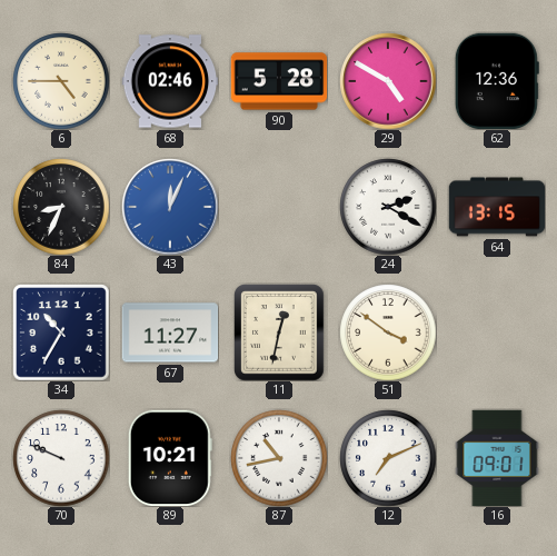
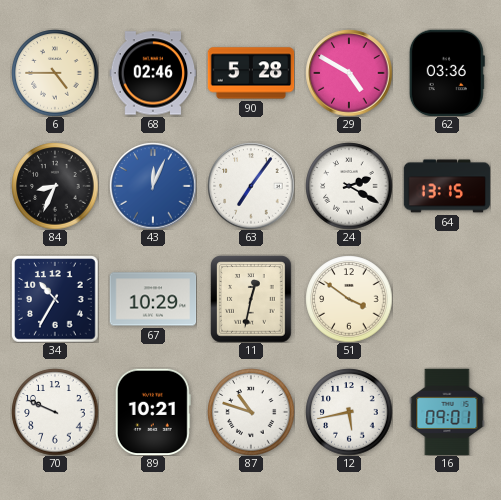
62: 12:36 -> 03:36 (447, 73)
63: none -> 7:06 (251, 186)
67: 11:27 -> 10:29 (153, 299)
87: 10:43 -> 10:48 (251, 412)
12: 7:11 -> 5:43 (349, 412)
